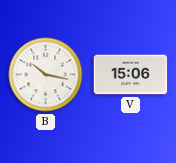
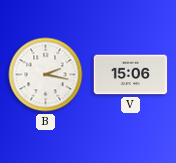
B: 10:17 -> 2:17 (46, 75)
